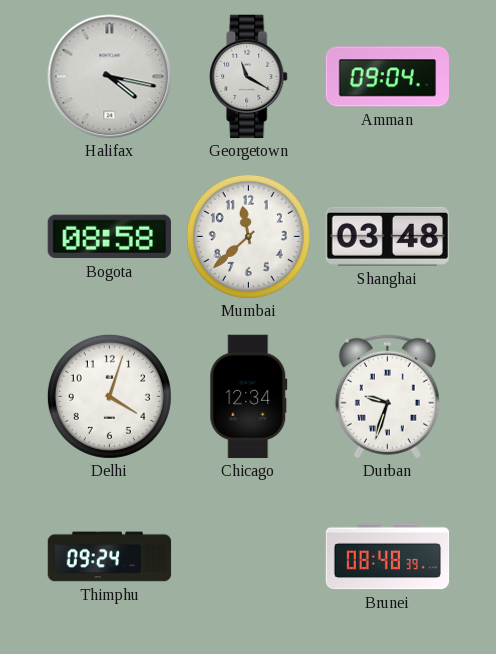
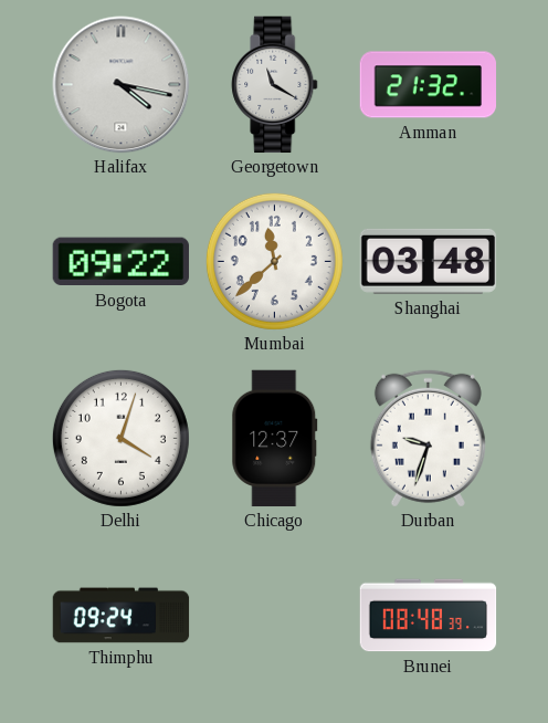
Amman: 09:04 -> 21:32 (429, 85)
Bogota: 08:58 -> 09:22 (120, 262)
Chicago: 12:34 -> 12:37 (275, 439)
